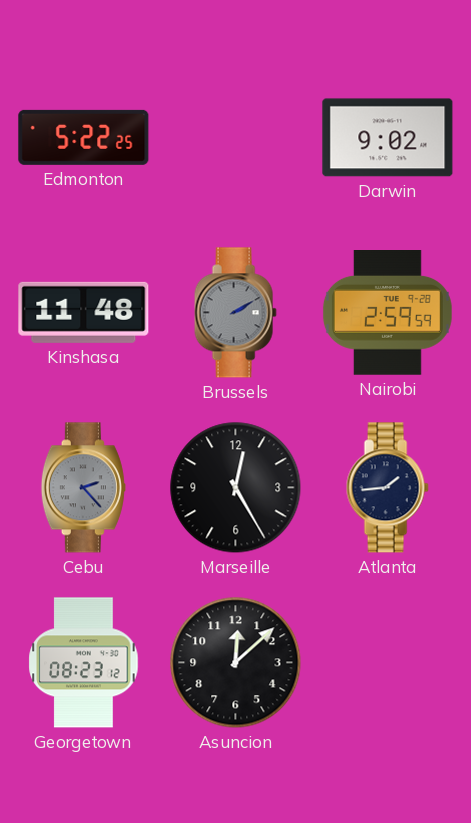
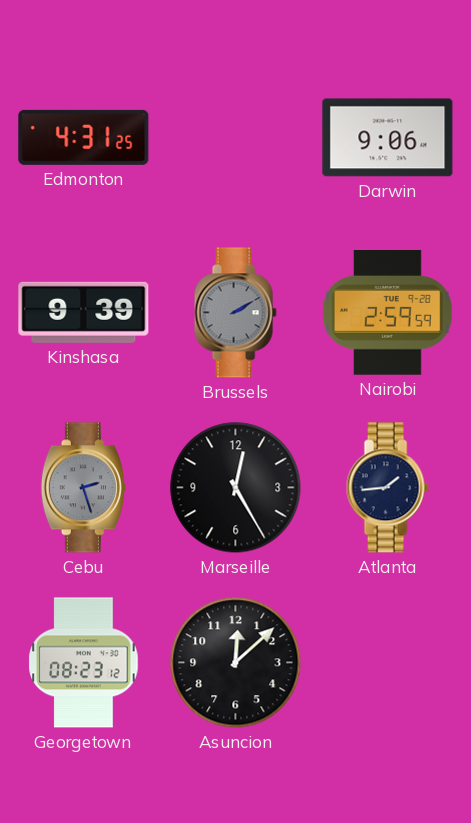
Edmonton: 5:22 -> 4:31 (84, 137)
Darwin: 9:02 -> 9:06 (388, 138)
Kinshasa: 11:48 -> 9:39 (84, 312)
Cebu: 2:23 -> 2:27 (83, 488)
